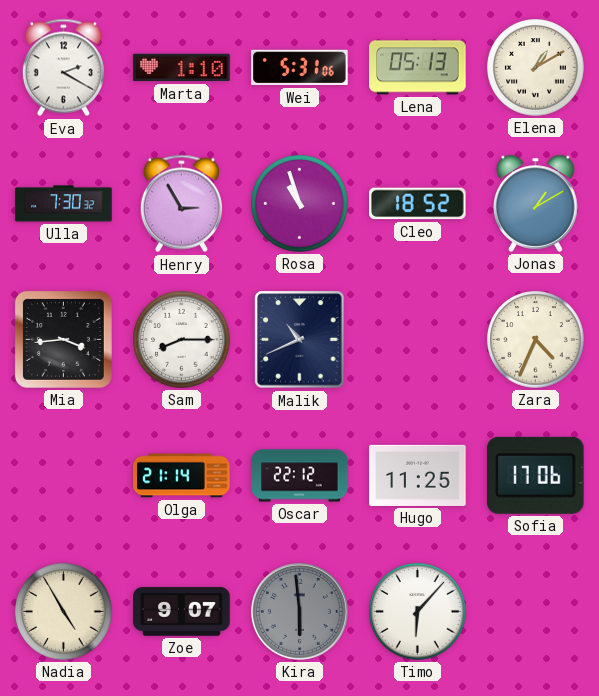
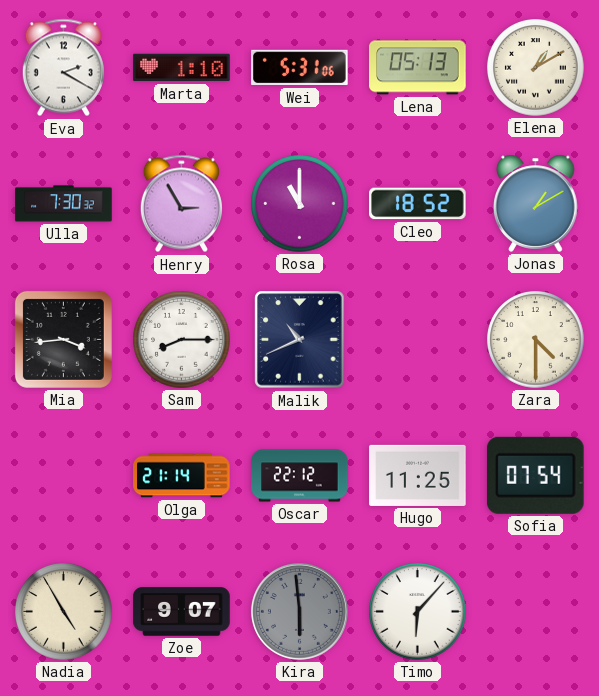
Rosa: 10:57 -> 11:00 (300, 204)
Zara: 4:34 -> 4:30 (536, 340)
Sofia: 17:06 -> 07:54 (535, 475)
